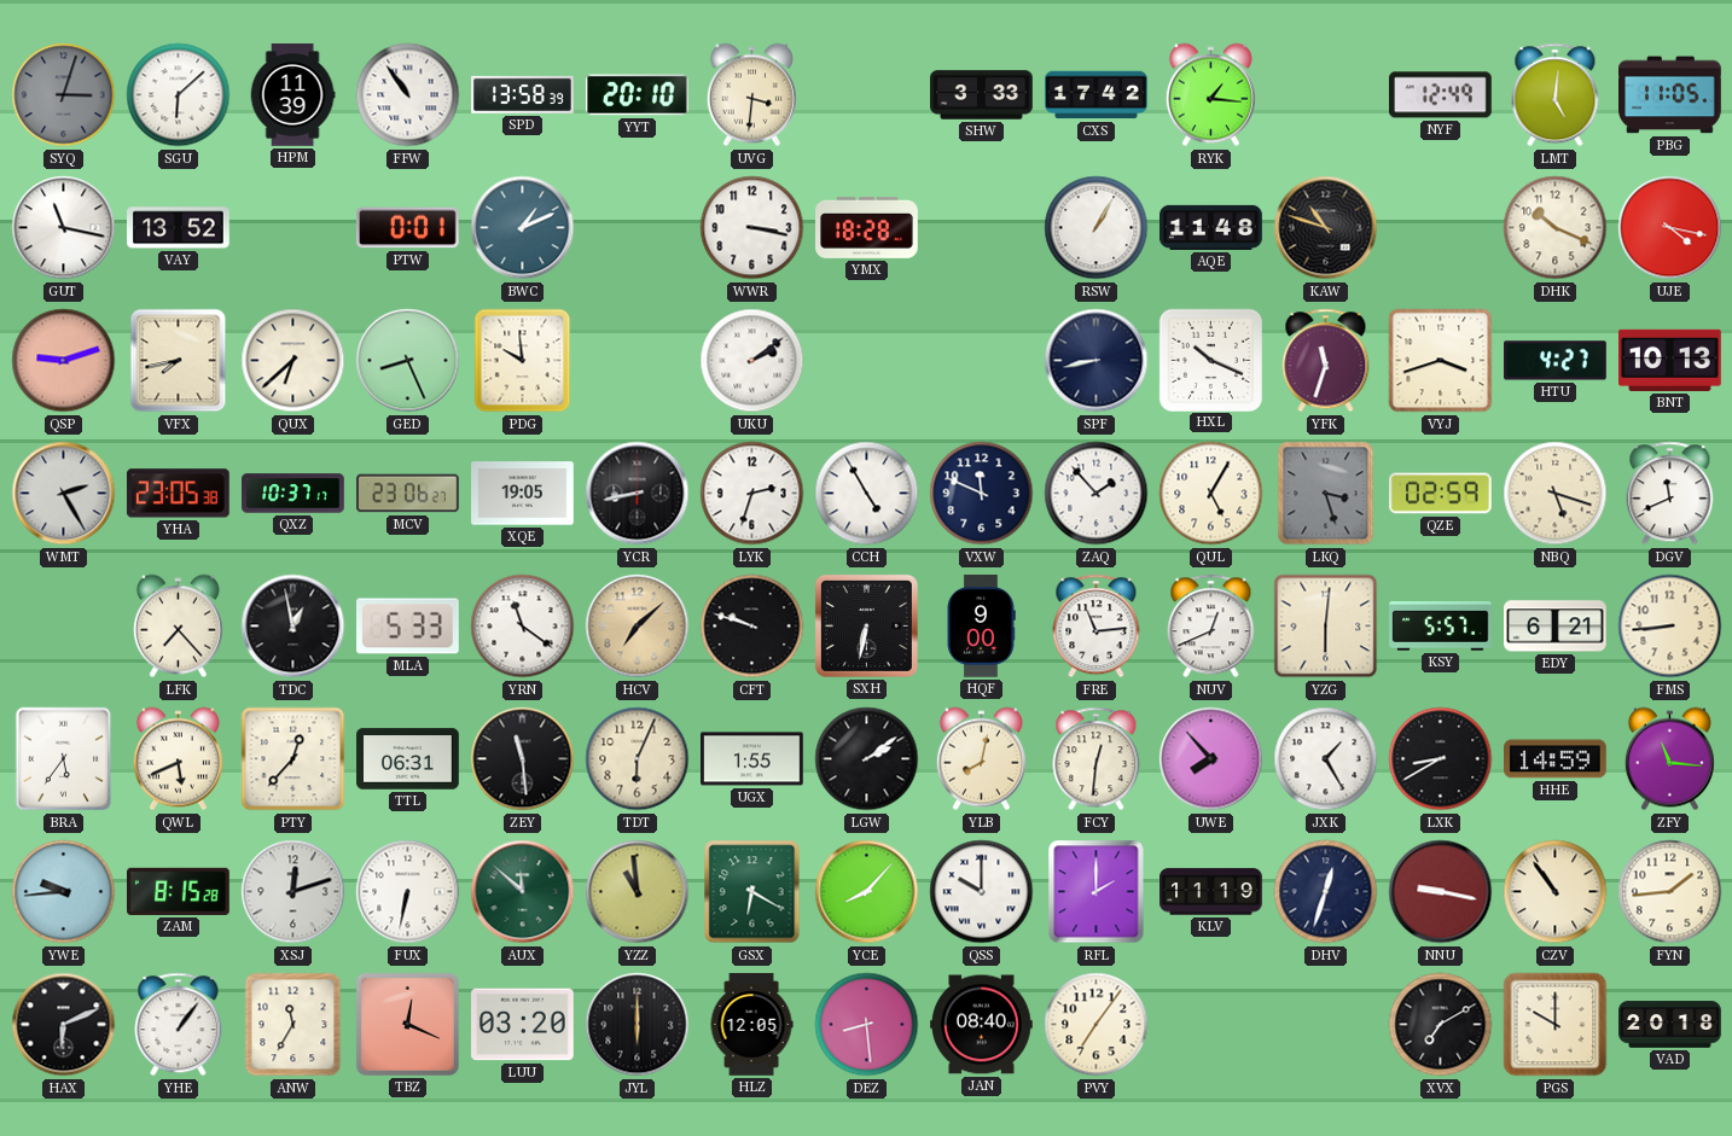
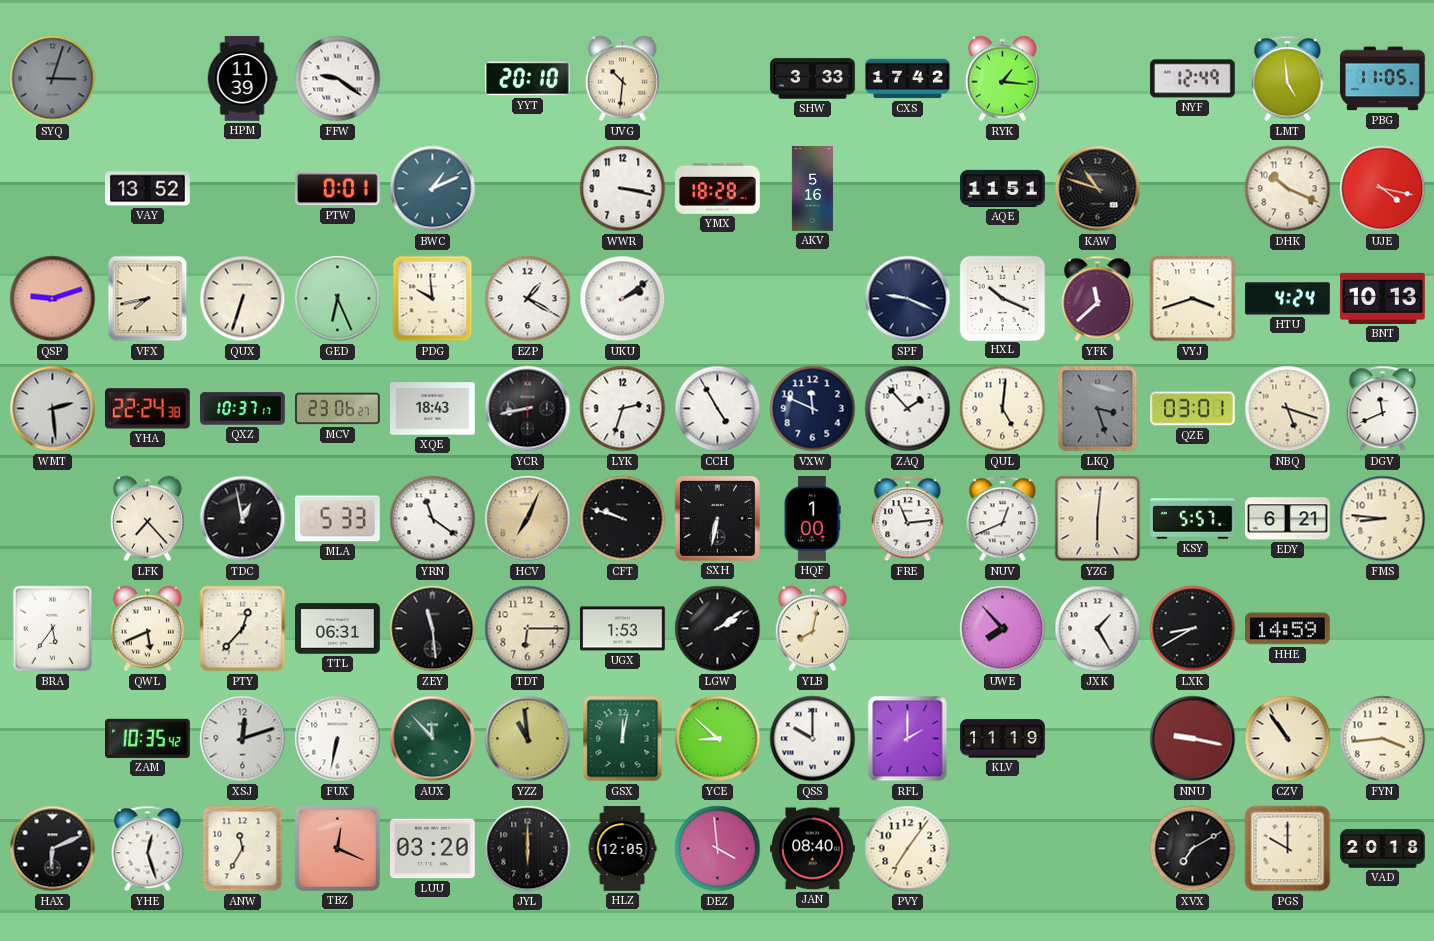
SGU: 6:08 -> none (179, 95)
FFW: 10:54 -> 9:21 (338, 79)
SPD: 13:58 -> none (523, 94)
UVG: 3:31 -> 10:31 (622, 79)
LMT: 5:01 -> 4:59 (1288, 79)
GUT: 11:17 -> none (64, 228)
AKV: none -> 5:16 (812, 189)
RSW: 1:05 -> none (1097, 228)
AQE: 11:48 -> 11:51 (1003, 188)
QUX: 6:38 -> 6:33 (243, 299)
GED: 8:26 -> 6:26 (338, 299)
EZP: none -> 1:20 (528, 299)
SPF: 8:43 -> 9:19 (908, 299)
YFK: 11:33 -> 11:38 (1098, 299)
HTU: 4:27 -> 4:24 (1288, 299)
WMT: 2:25 -> 2:29 (53, 409)
YHA: 23:05 -> 22:24 (147, 409)
XQE: 19:05 -> 18:43 (433, 409)
QUL: 5:05 -> 5:01 (1003, 409)
QZE: 02:59 -> 03:01 (1193, 409)
HCV: 7:08 -> 7:04 (528, 519)
HQF: 9:00 -> 1:00 (812, 519)
FMS: 8:44 -> 8:46 (1383, 519)
TDT: 6:04 -> 6:15 (528, 629)
UGX: 1:55 -> 1:53 (623, 629)
FCY: 12:31 -> none (1097, 759)
ZFY: 11:16 -> none (1669, 759)
YWE: 9:44 -> none (64, 892)
ZAM: 8:15 -> 10:35 (148, 738)
AUX: 11:52 -> 11:53 (433, 739)
GSX: 6:20 -> 12:02 (623, 739)
YCE: 8:07 -> 8:52 (718, 739)
DHV: 12:33 -> none (1326, 892)
FYN: 1:44 -> 3:44 (1383, 739)
YHE: 1:06 -> 12:27 (148, 849)
DEZ: 8:29 -> 3:59 (718, 849)
